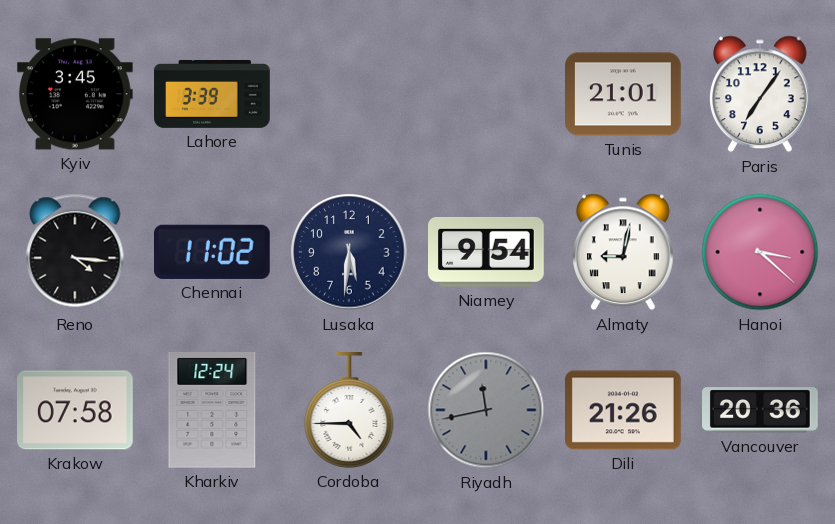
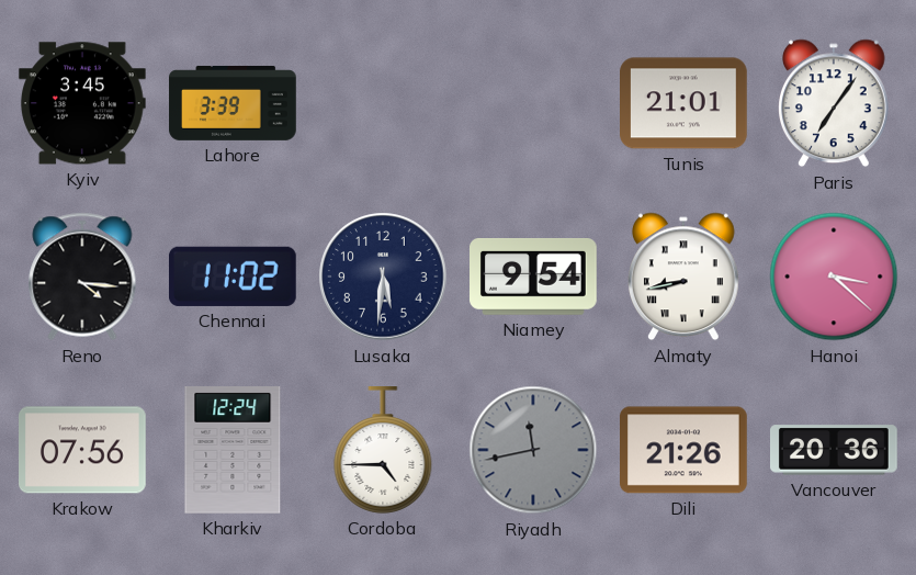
Almaty: 9:02 -> 8:43 (685, 277)
Krakow: 07:58 -> 07:56 (83, 450)
